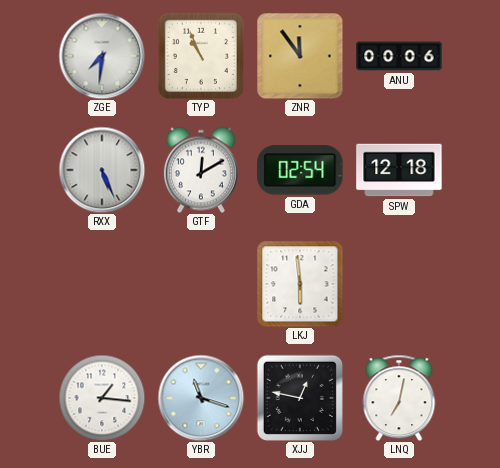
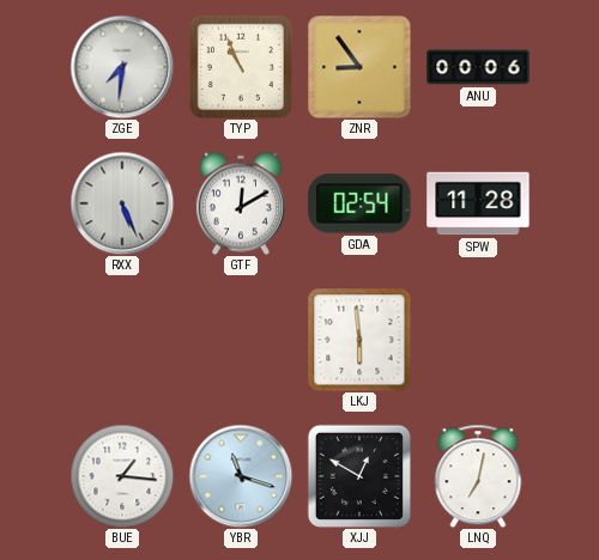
ZNR: 11:54 -> 8:54 (359, 67)
SPW: 12:18 -> 11:28 (478, 203)
XJJ: 12:47 -> 12:50 (359, 476)
